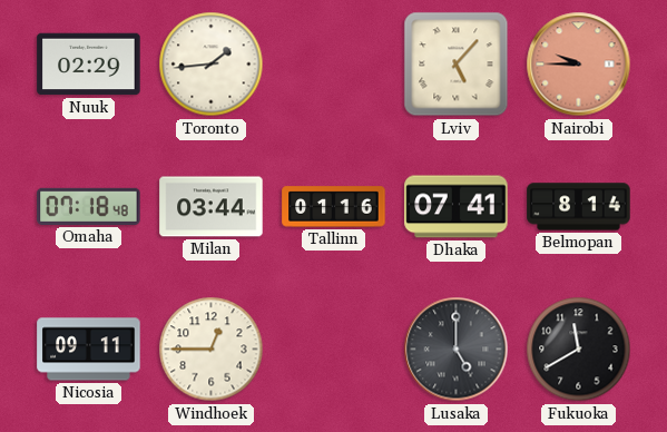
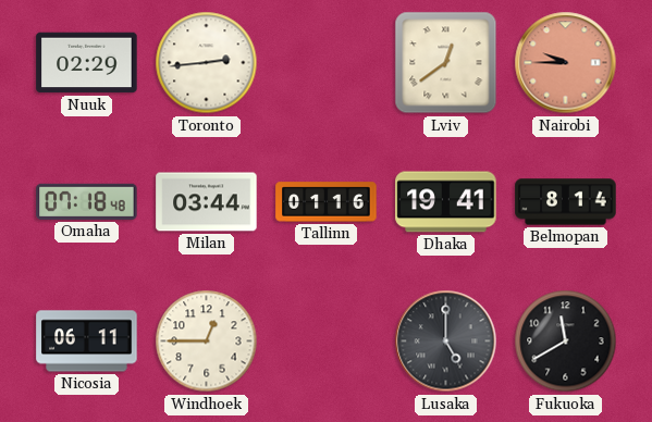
Toronto: 1:44 -> 2:44 (207, 63)
Lviv: 5:07 -> 12:39 (446, 63)
Dhaka: 07:41 -> 19:41 (446, 202)
Nicosia: 09:11 -> 06:11 (87, 342)
